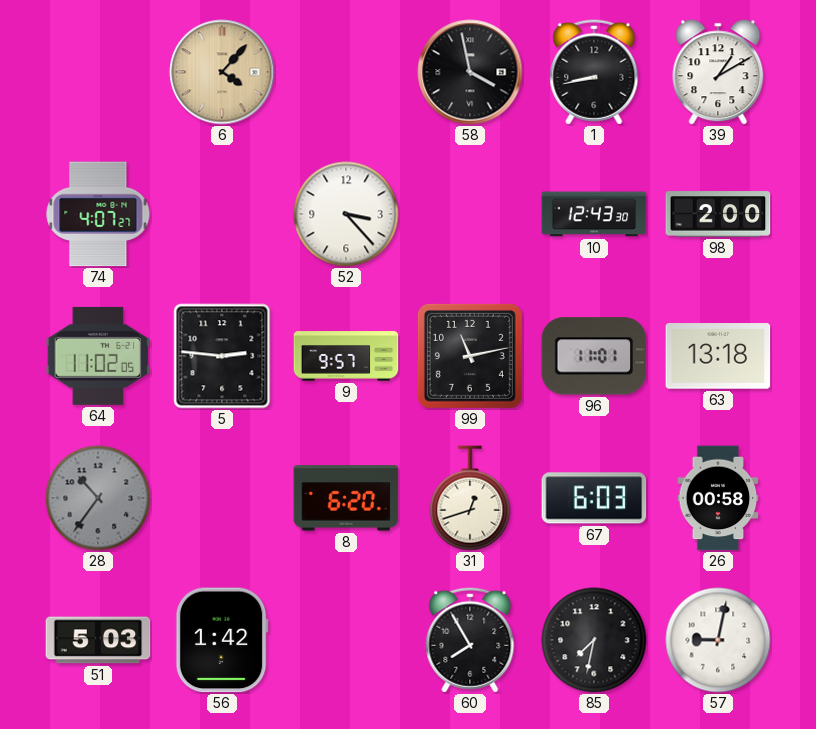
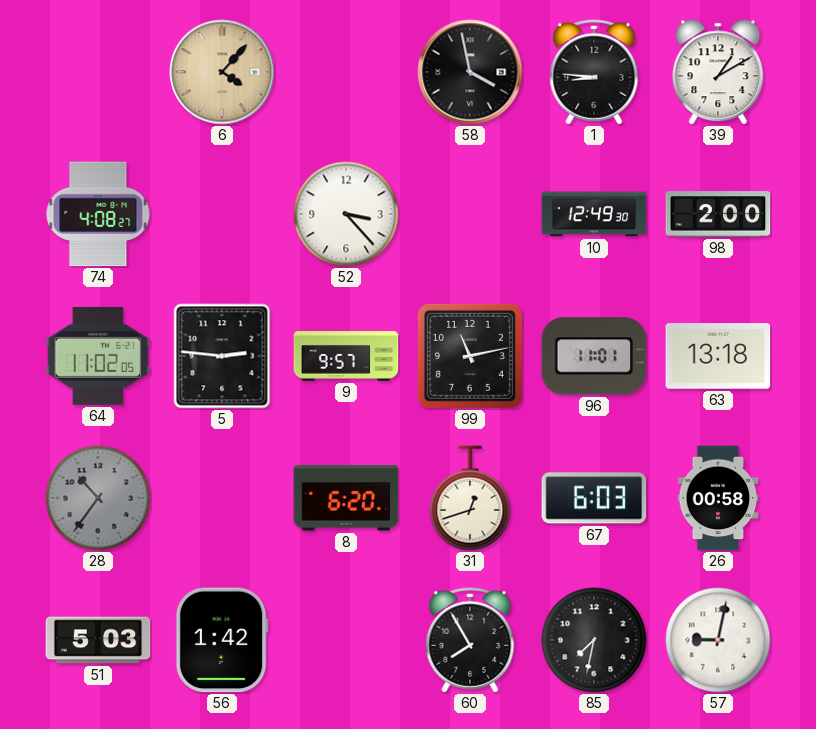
1: 8:43 -> 8:46 (594, 72)
74: 4:07 -> 4:08 (98, 214)
10: 12:43 -> 12:49 (594, 214)
